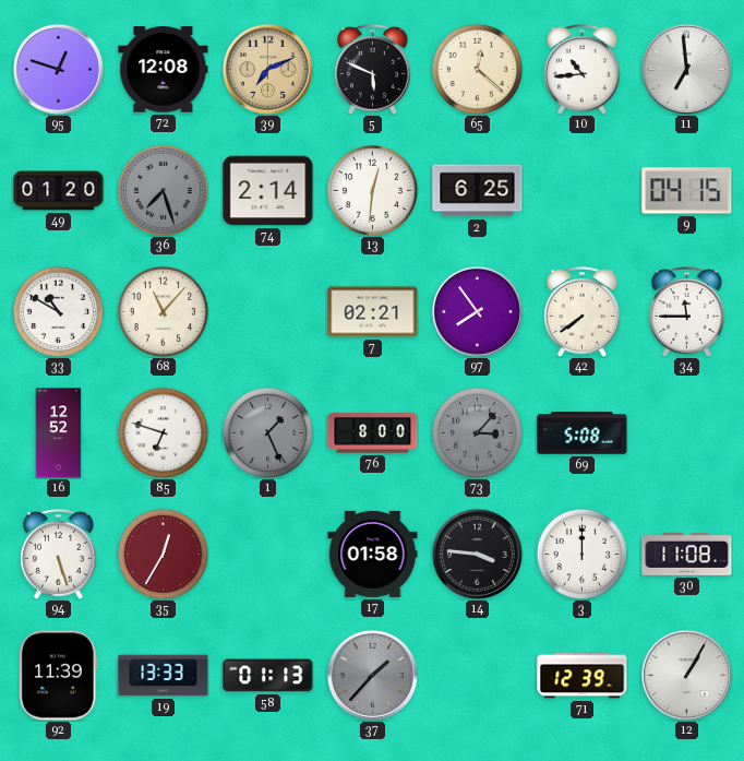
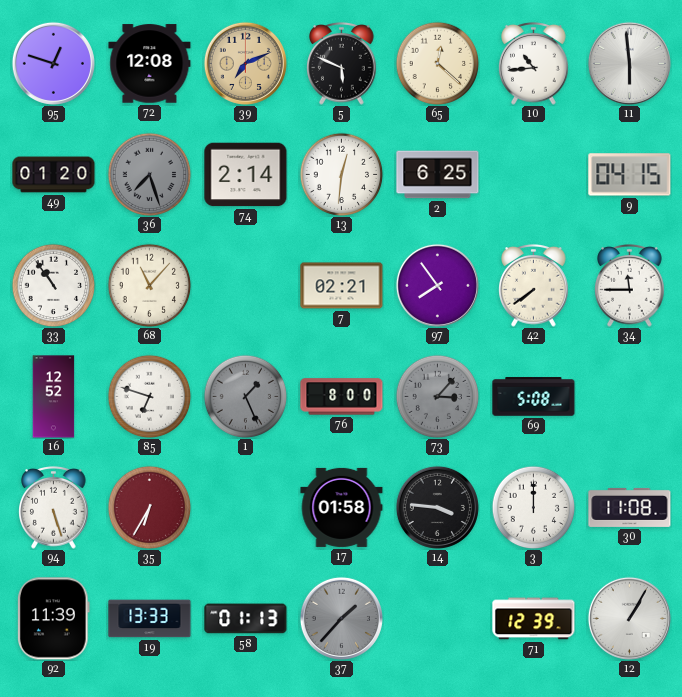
11: 6:59 -> 5:59 (629, 63)
33: 10:50 -> 10:54 (53, 285)
35: 12:35 -> 6:35 (149, 507)
